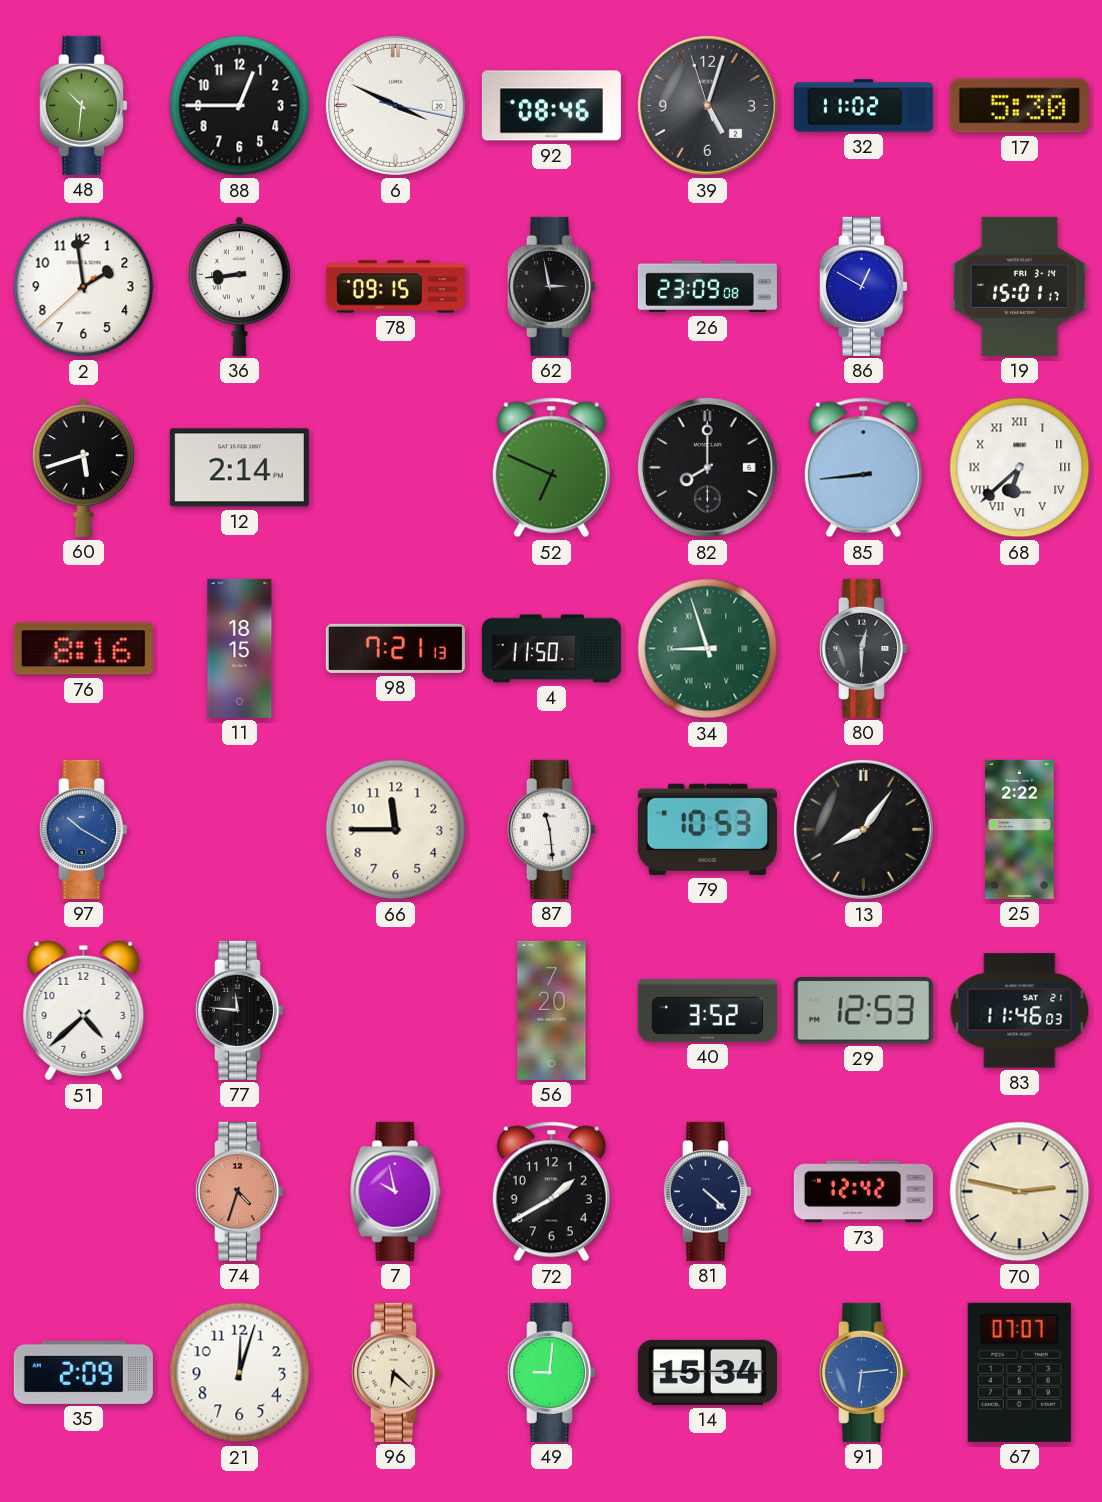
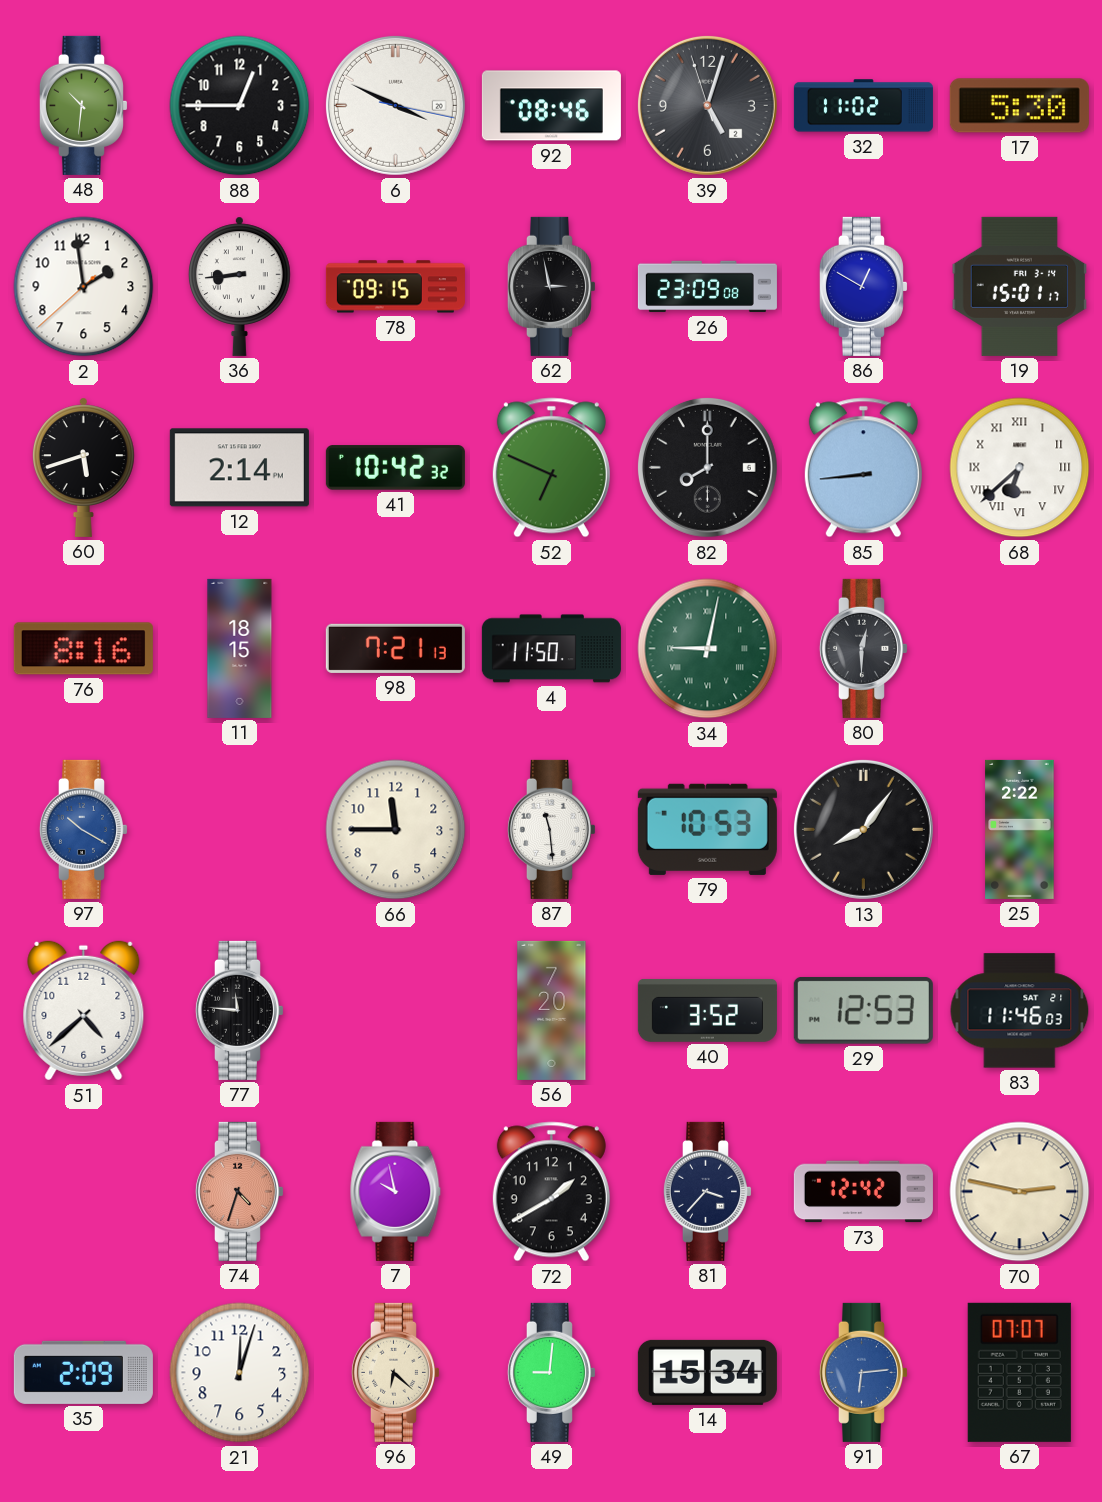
41: none -> 10:42 (395, 468)
34: 8:57 -> 9:02 (708, 649)
81: 4:22 -> 3:37 (707, 1191)
